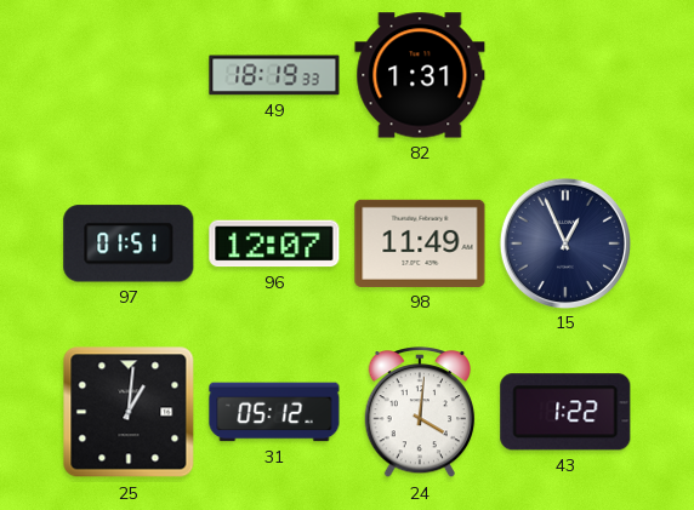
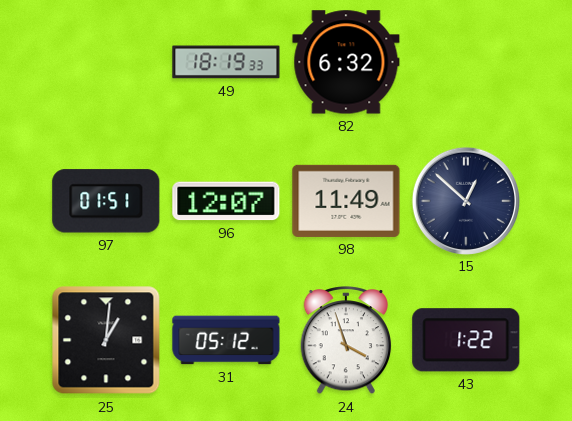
82: 1:31 -> 6:32 (346, 62)
15: 12:56 -> 12:52 (465, 200)
24: 4:01 -> 3:57 (346, 341)
